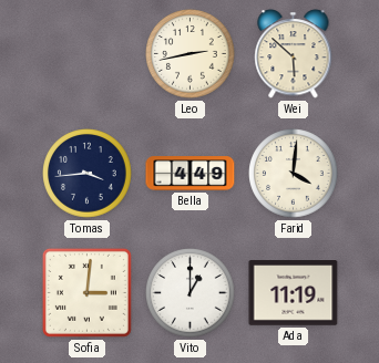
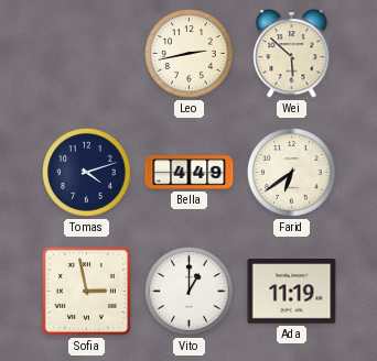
Tomas: 3:44 -> 4:12 (87, 173)
Farid: 4:01 -> 6:39 (292, 173)
Sofia: 3:01 -> 2:58 (86, 291)
